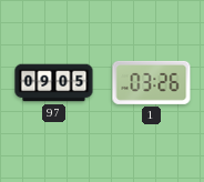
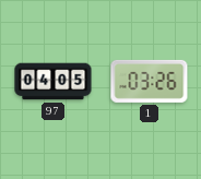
97: 09:05 -> 04:05 (54, 82)
